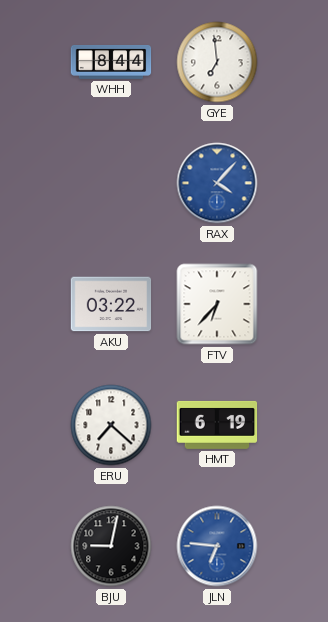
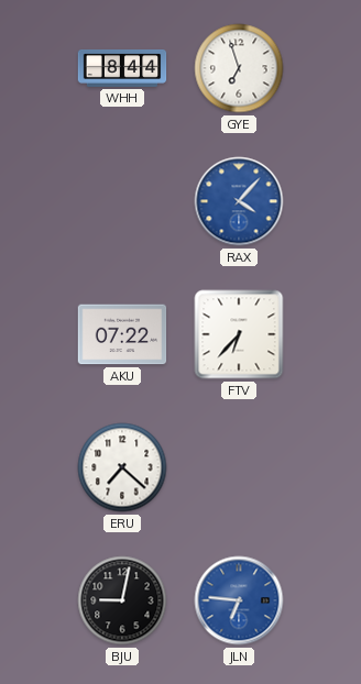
GYE: 6:59 -> 6:57 (239, 68)
AKU: 03:22 -> 07:22 (122, 334)
HMT: 6:19 -> none (217, 425)
